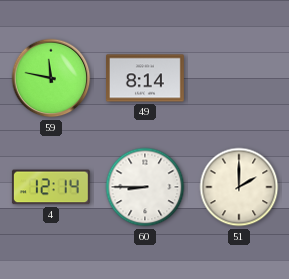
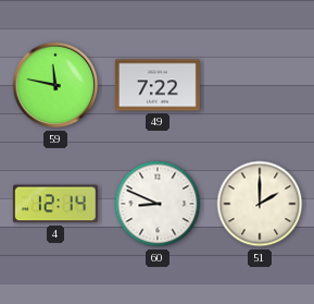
49: 8:14 -> 7:22 (159, 85)
60: 8:45 -> 8:49 (158, 204)
